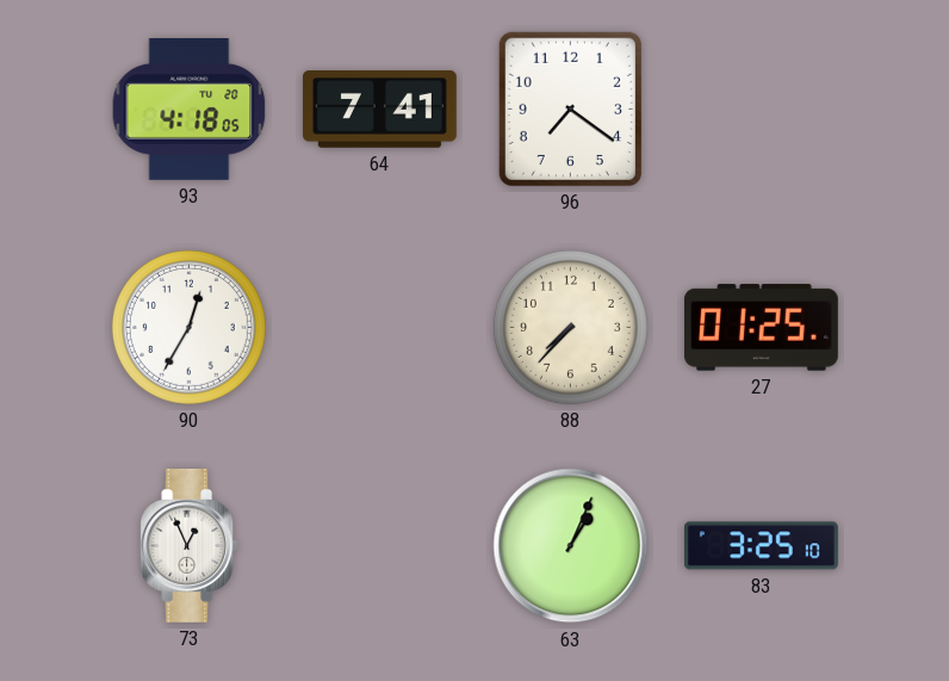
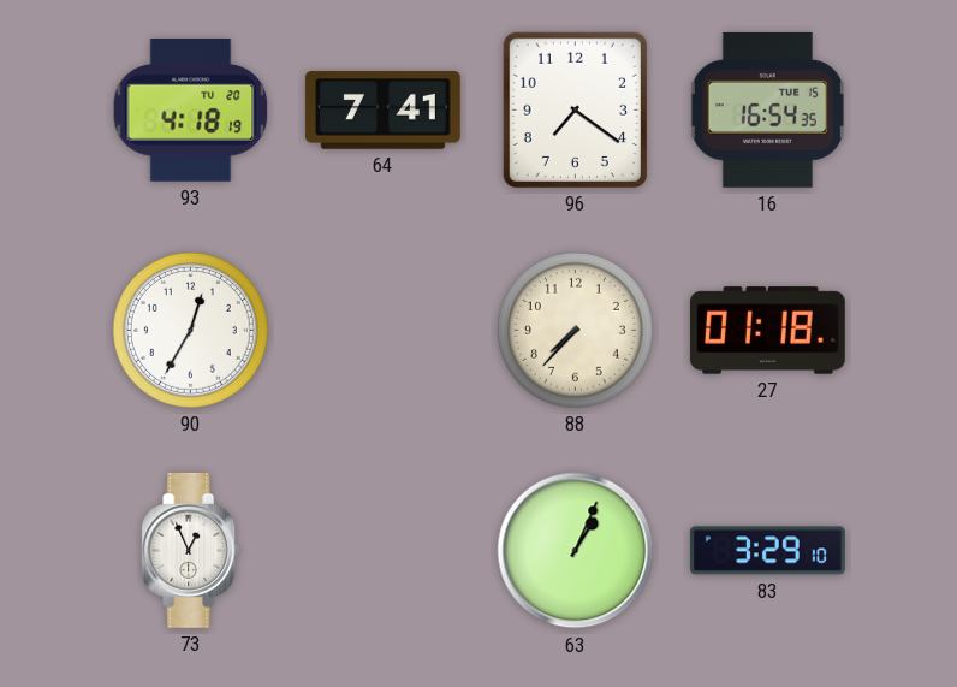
93: 4:18:05 -> 4:18:19 (191, 111)
16: none -> 16:54 (767, 109)
27: 01:25 -> 01:18 (767, 331)
83: 3:25 -> 3:29 (767, 551)
